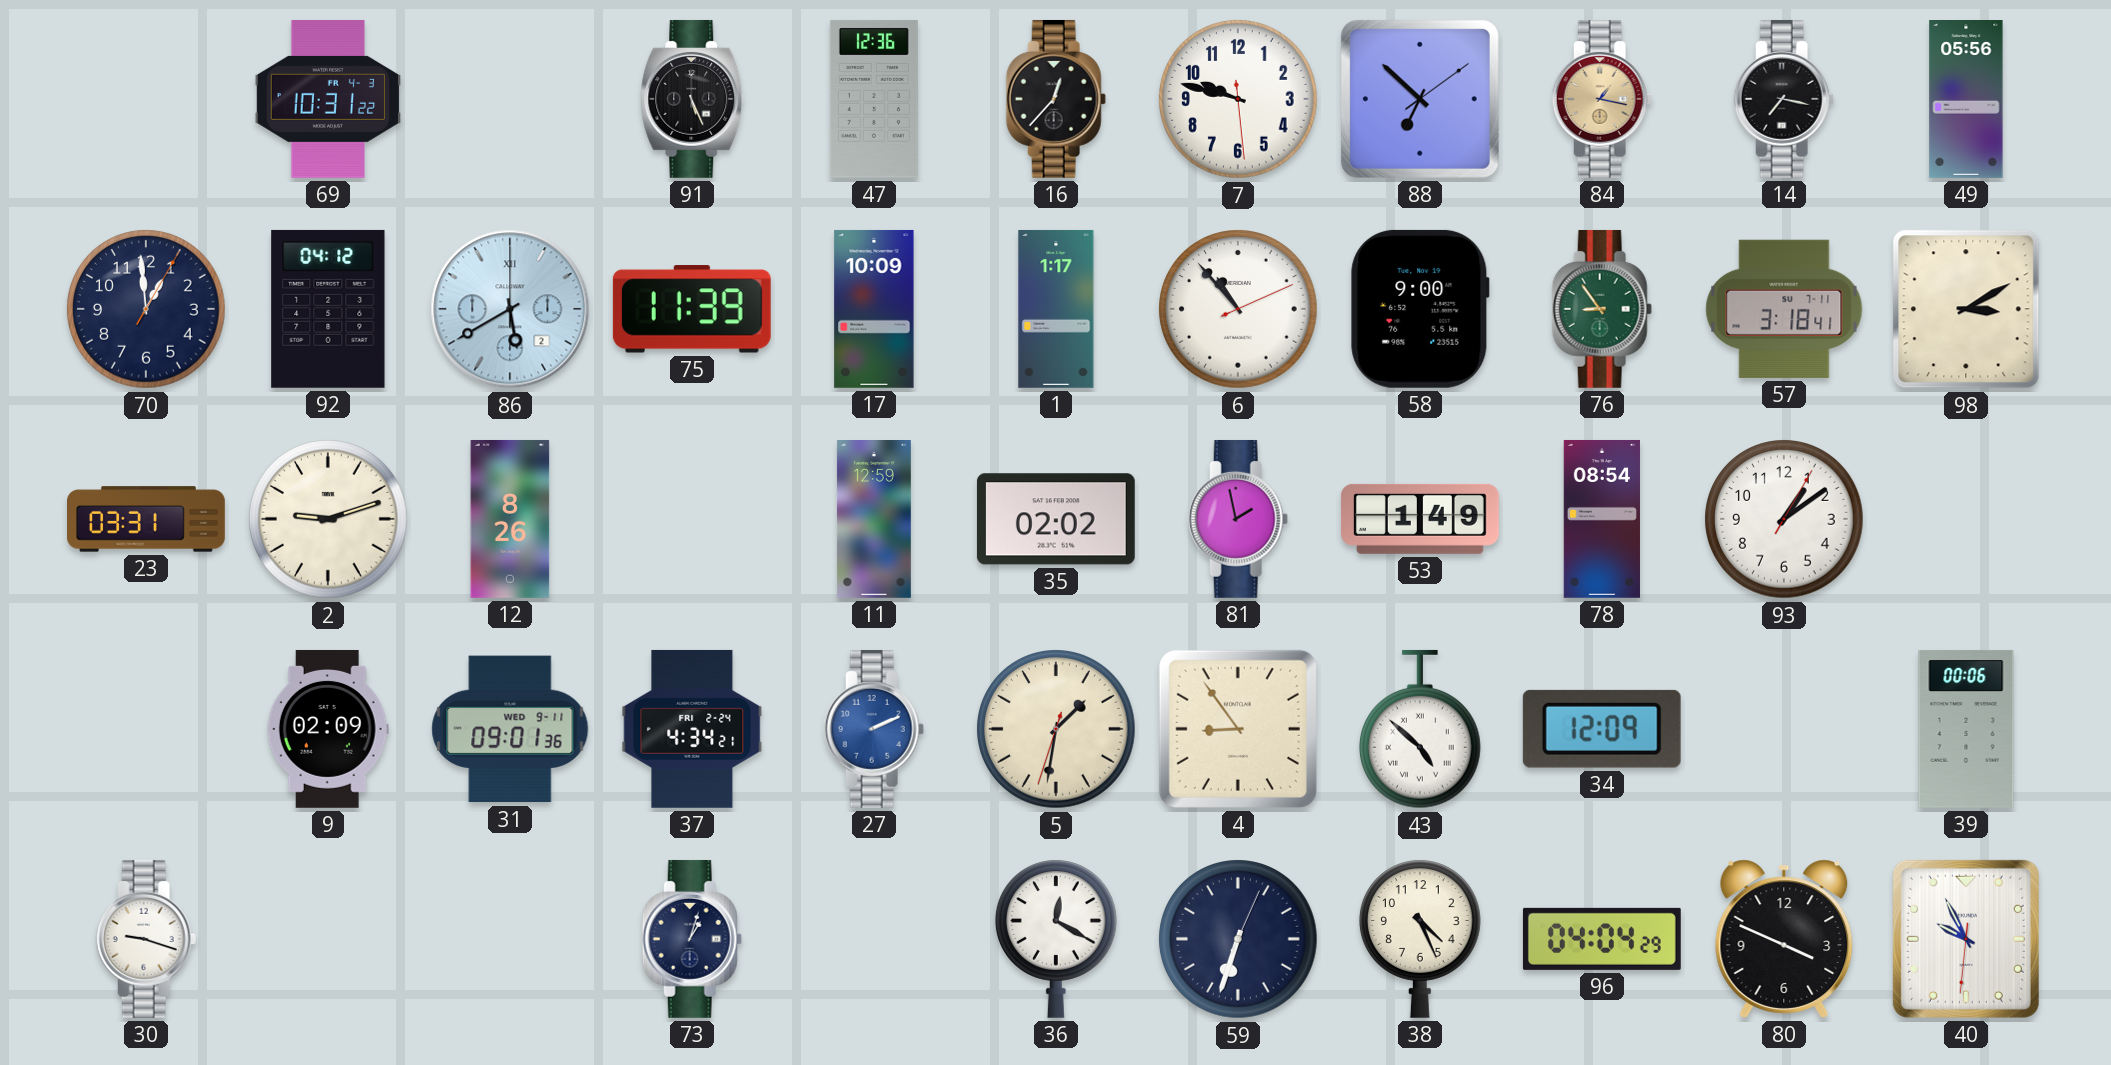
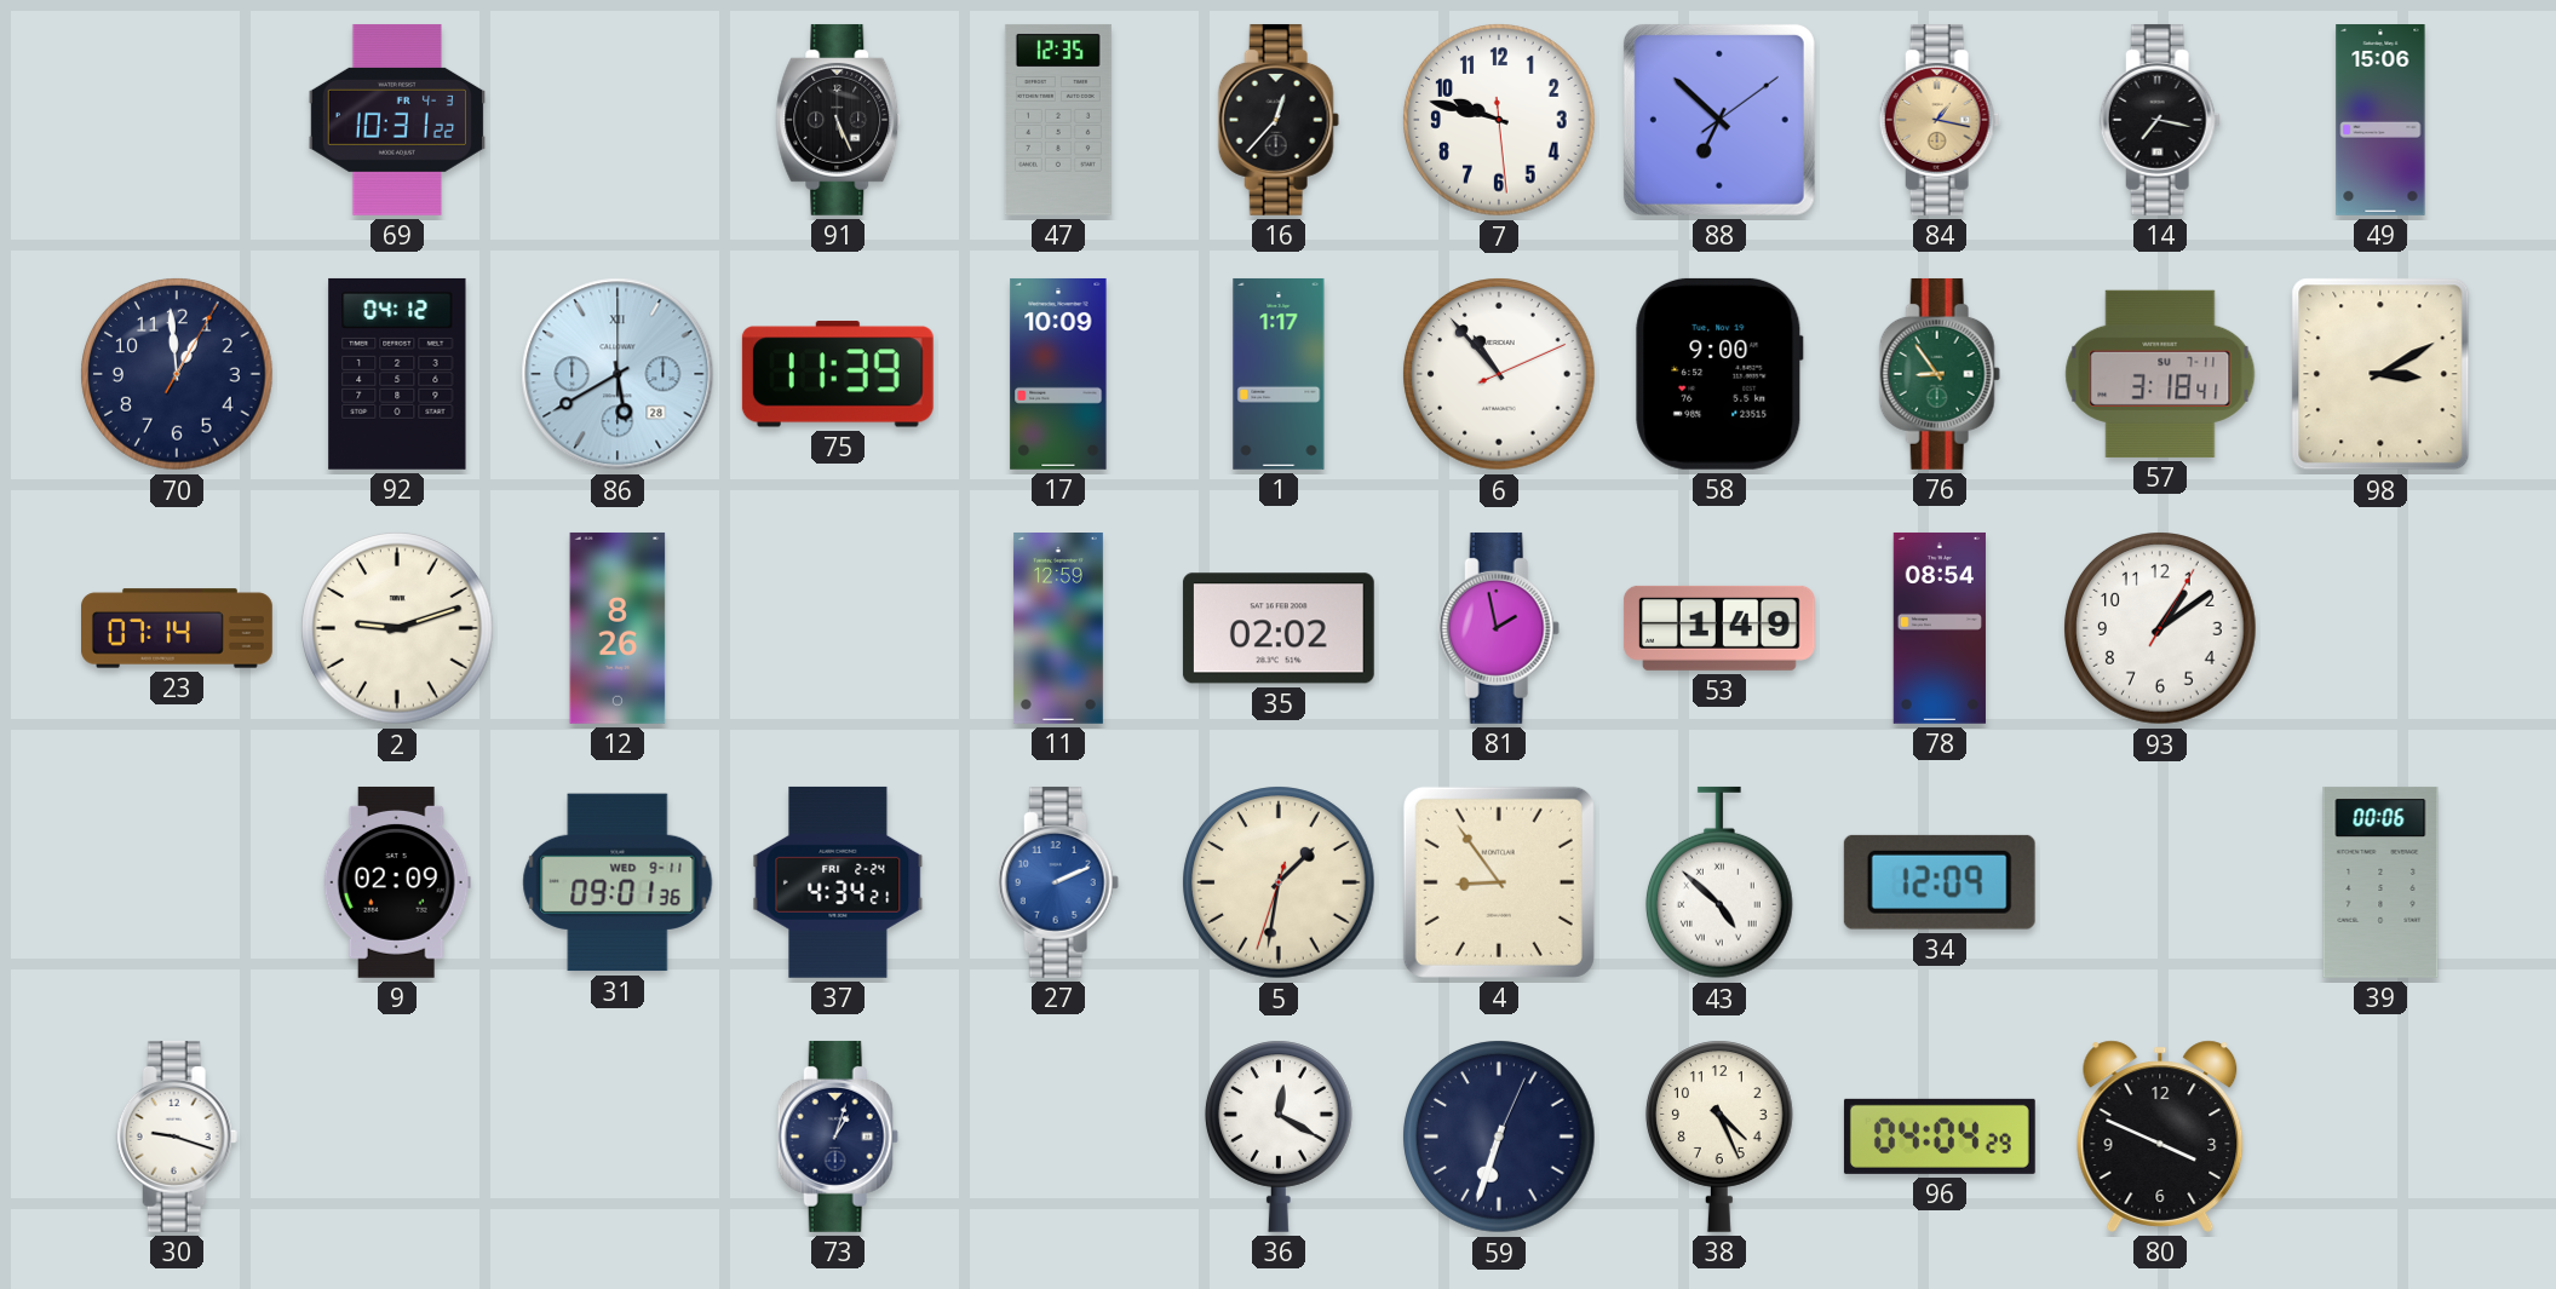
47: 12:36 -> 12:35 (1058, 120)
49: 05:56 -> 15:06 (2380, 121)
86 date: 2 -> 28 (618, 374)
23: 03:31 -> 07:14 (178, 628)
40: 9:55 -> none (1966, 939)
